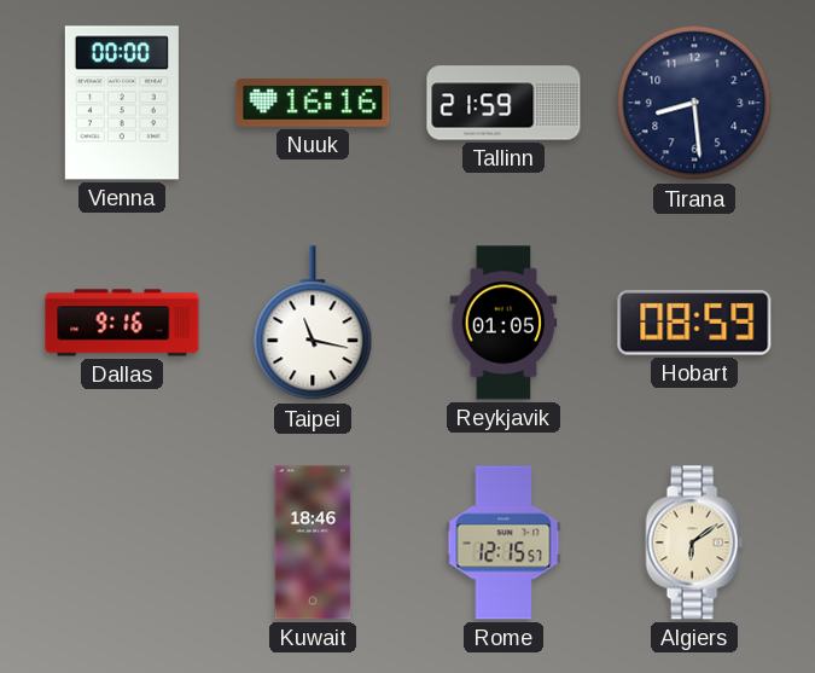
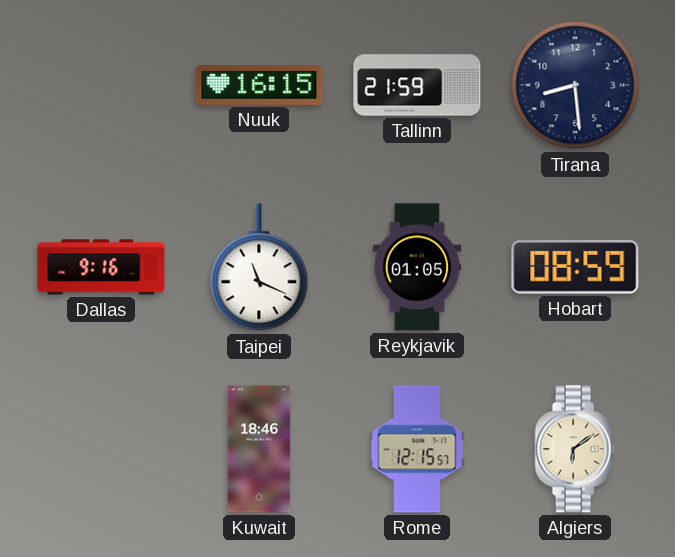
Vienna: 00:00 -> none (122, 103)
Nuuk: 16:16 -> 16:15 (259, 86)
Taipei: 11:17 -> 11:19 (259, 268)
